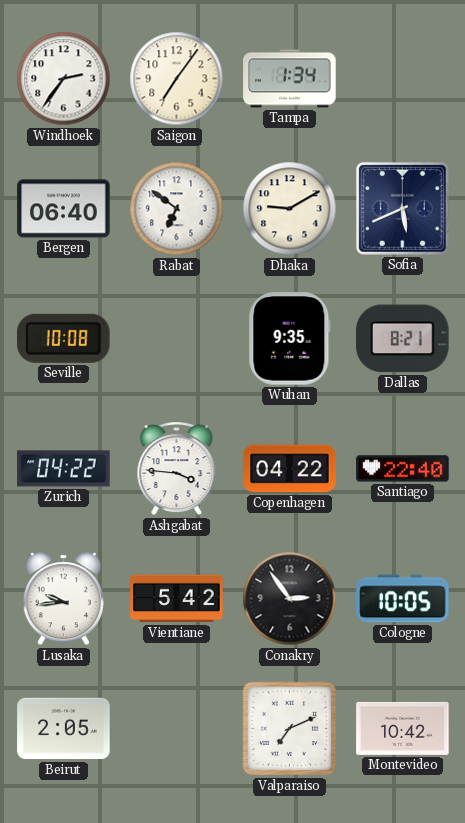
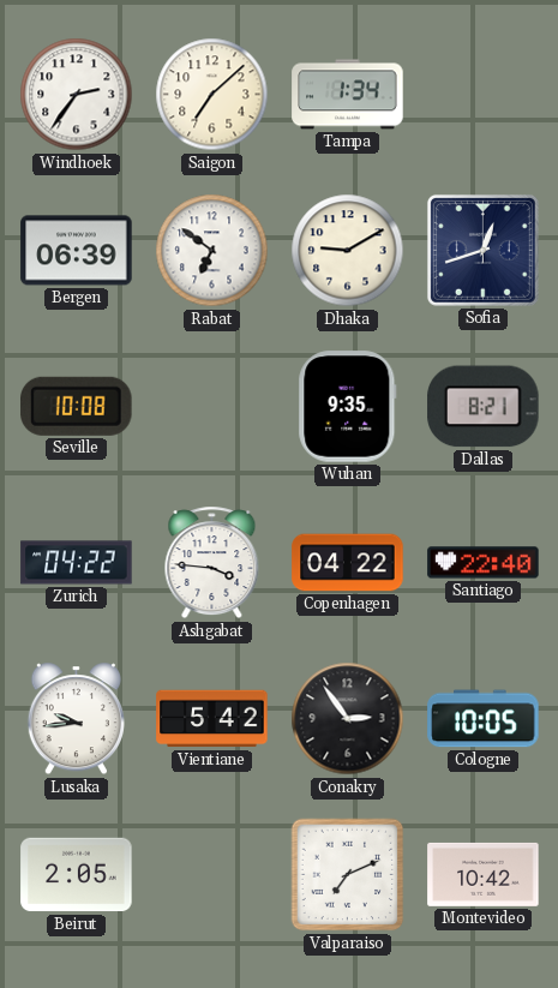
Saigon: 7:06 -> 7:08 (212, 95)
Bergen: 06:40 -> 06:39 (77, 251)
Sofia: 5:41 -> 12:42 (482, 250)
